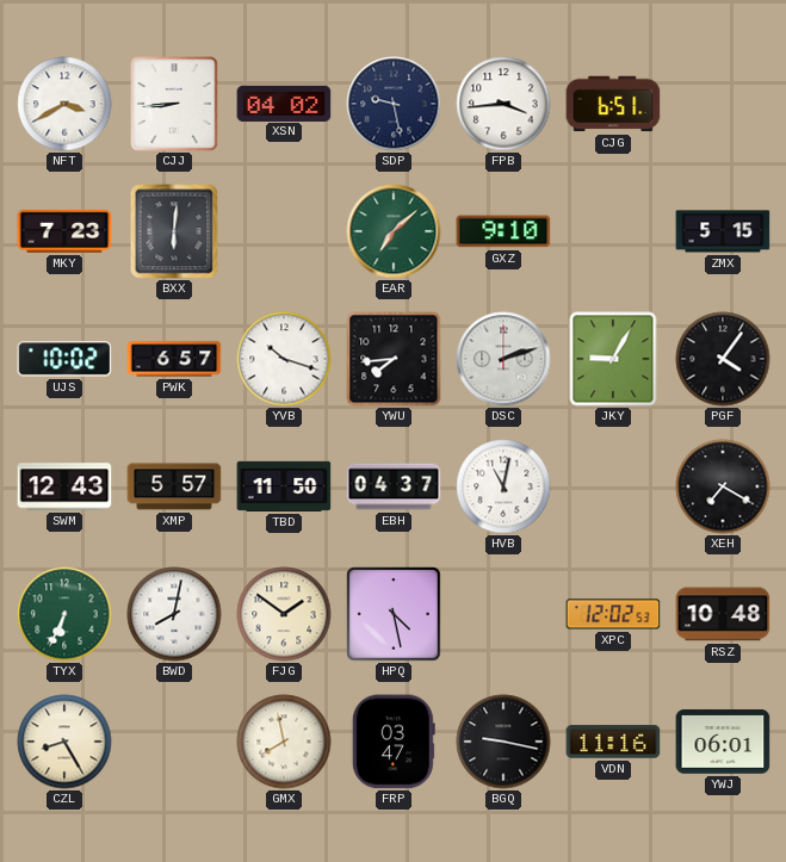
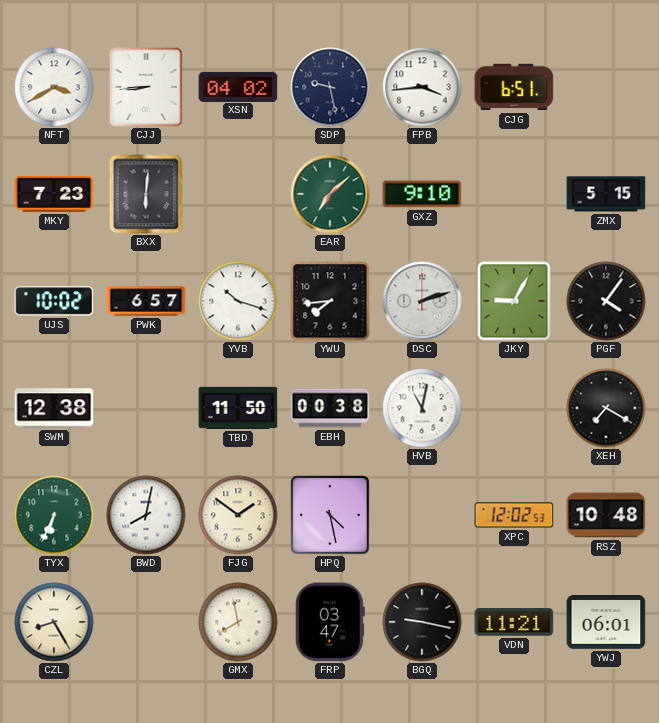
SWM: 12:43 -> 12:38 (54, 408)
XMP: 5:57 -> none (174, 486)
EBH: 04:37 -> 00:38 (330, 408)
VDN: 11:16 -> 11:21 (514, 622)
